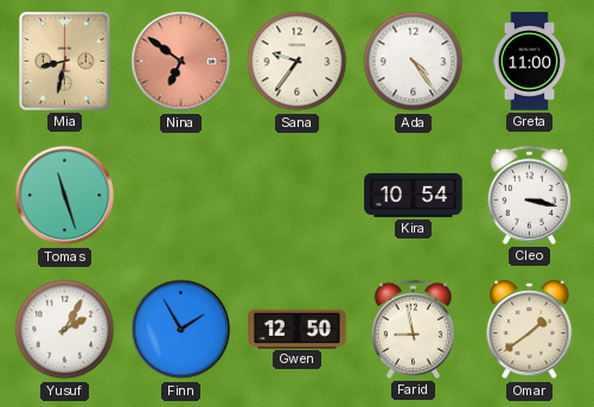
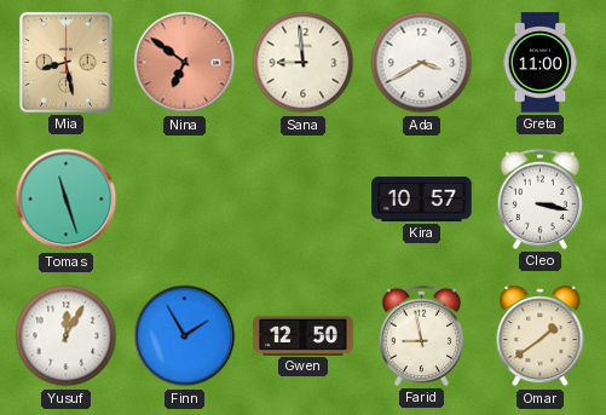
Mia: 8:32 -> 8:28 (65, 62)
Sana: 9:36 -> 8:59 (304, 63)
Ada: 4:24 -> 3:40 (422, 63)
Kira: 10:54 -> 10:57 (422, 198)
Yusuf: 2:05 -> 12:05 (67, 336)
